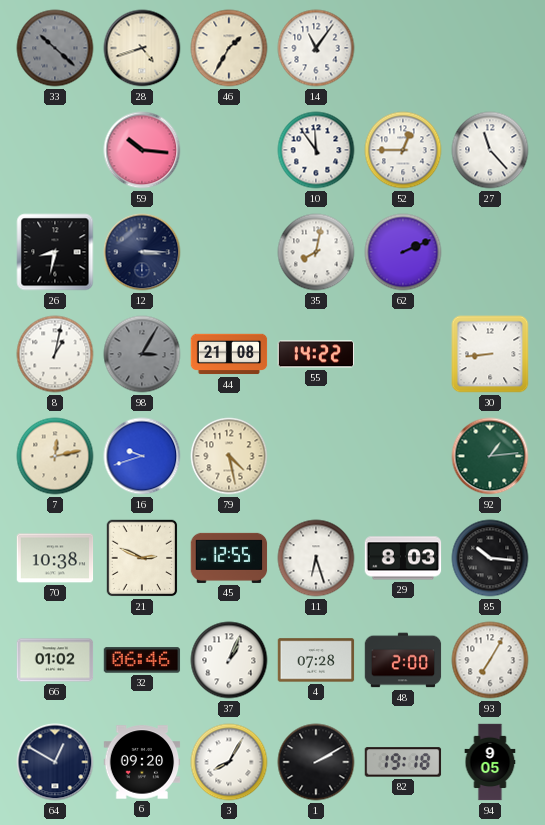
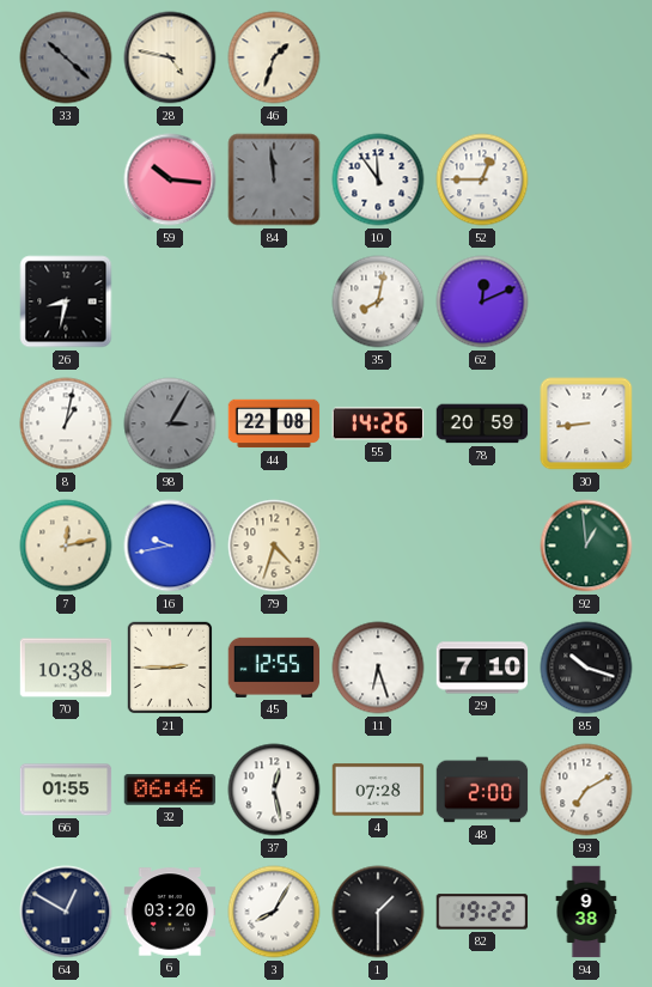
28: 4:42 -> 4:47 (170, 57)
46: 1:35 -> 1:33 (274, 57)
14: 11:06 -> none (316, 48)
84: none -> 11:59 (274, 179)
27: 11:23 -> none (490, 150)
12: 3:15 -> none (142, 252)
62: 2:11 -> 12:11 (482, 301)
44: 21:08 -> 22:08 (274, 424)
55: 14:22 -> 14:26 (378, 424)
78: none -> 20:59 (482, 424)
16: 9:42 -> 9:43 (170, 546)
79: 4:28 -> 4:33 (274, 546)
92: 1:14 -> 12:59 (586, 546)
21: 2:49 -> 2:45 (170, 668)
29: 8:03 -> 7:10 (482, 668)
85: 10:16 -> 10:18 (586, 668)
66: 01:02 -> 01:55 (66, 790)
37: 1:04 -> 12:28 (274, 790)
93: 7:05 -> 7:10 (586, 790)
6: 09:20 -> 03:20 (170, 912)
1: 2:10 -> 1:30 (378, 912)
82: 19:18 -> 19:22 (482, 912)
94: 9:05 -> 9:38 (586, 912)
